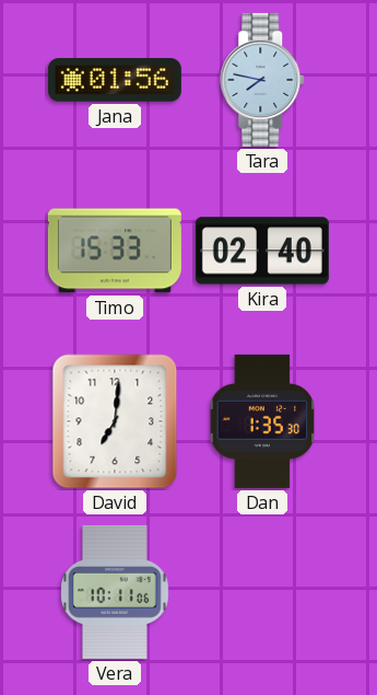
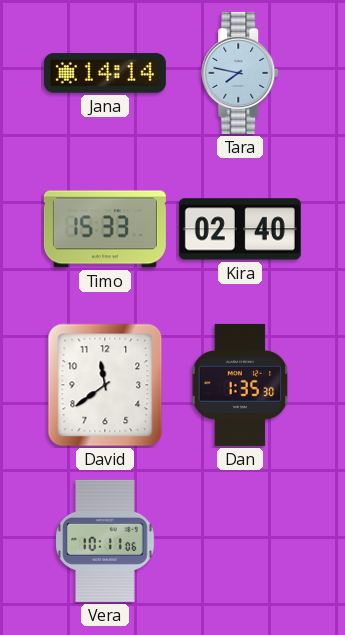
Jana: 01:56 -> 14:14 (105, 73)
David: 7:01 -> 11:39 (105, 385)
